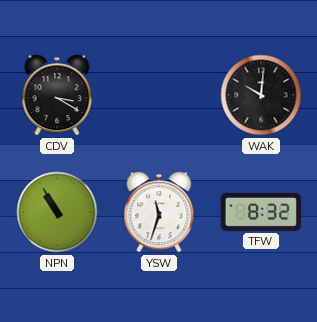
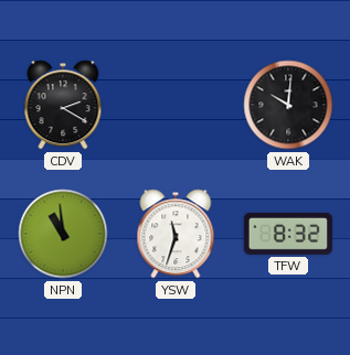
CDV: 3:20 -> 2:20 (63, 105)
NPN: 10:55 -> 10:59 (63, 234)
